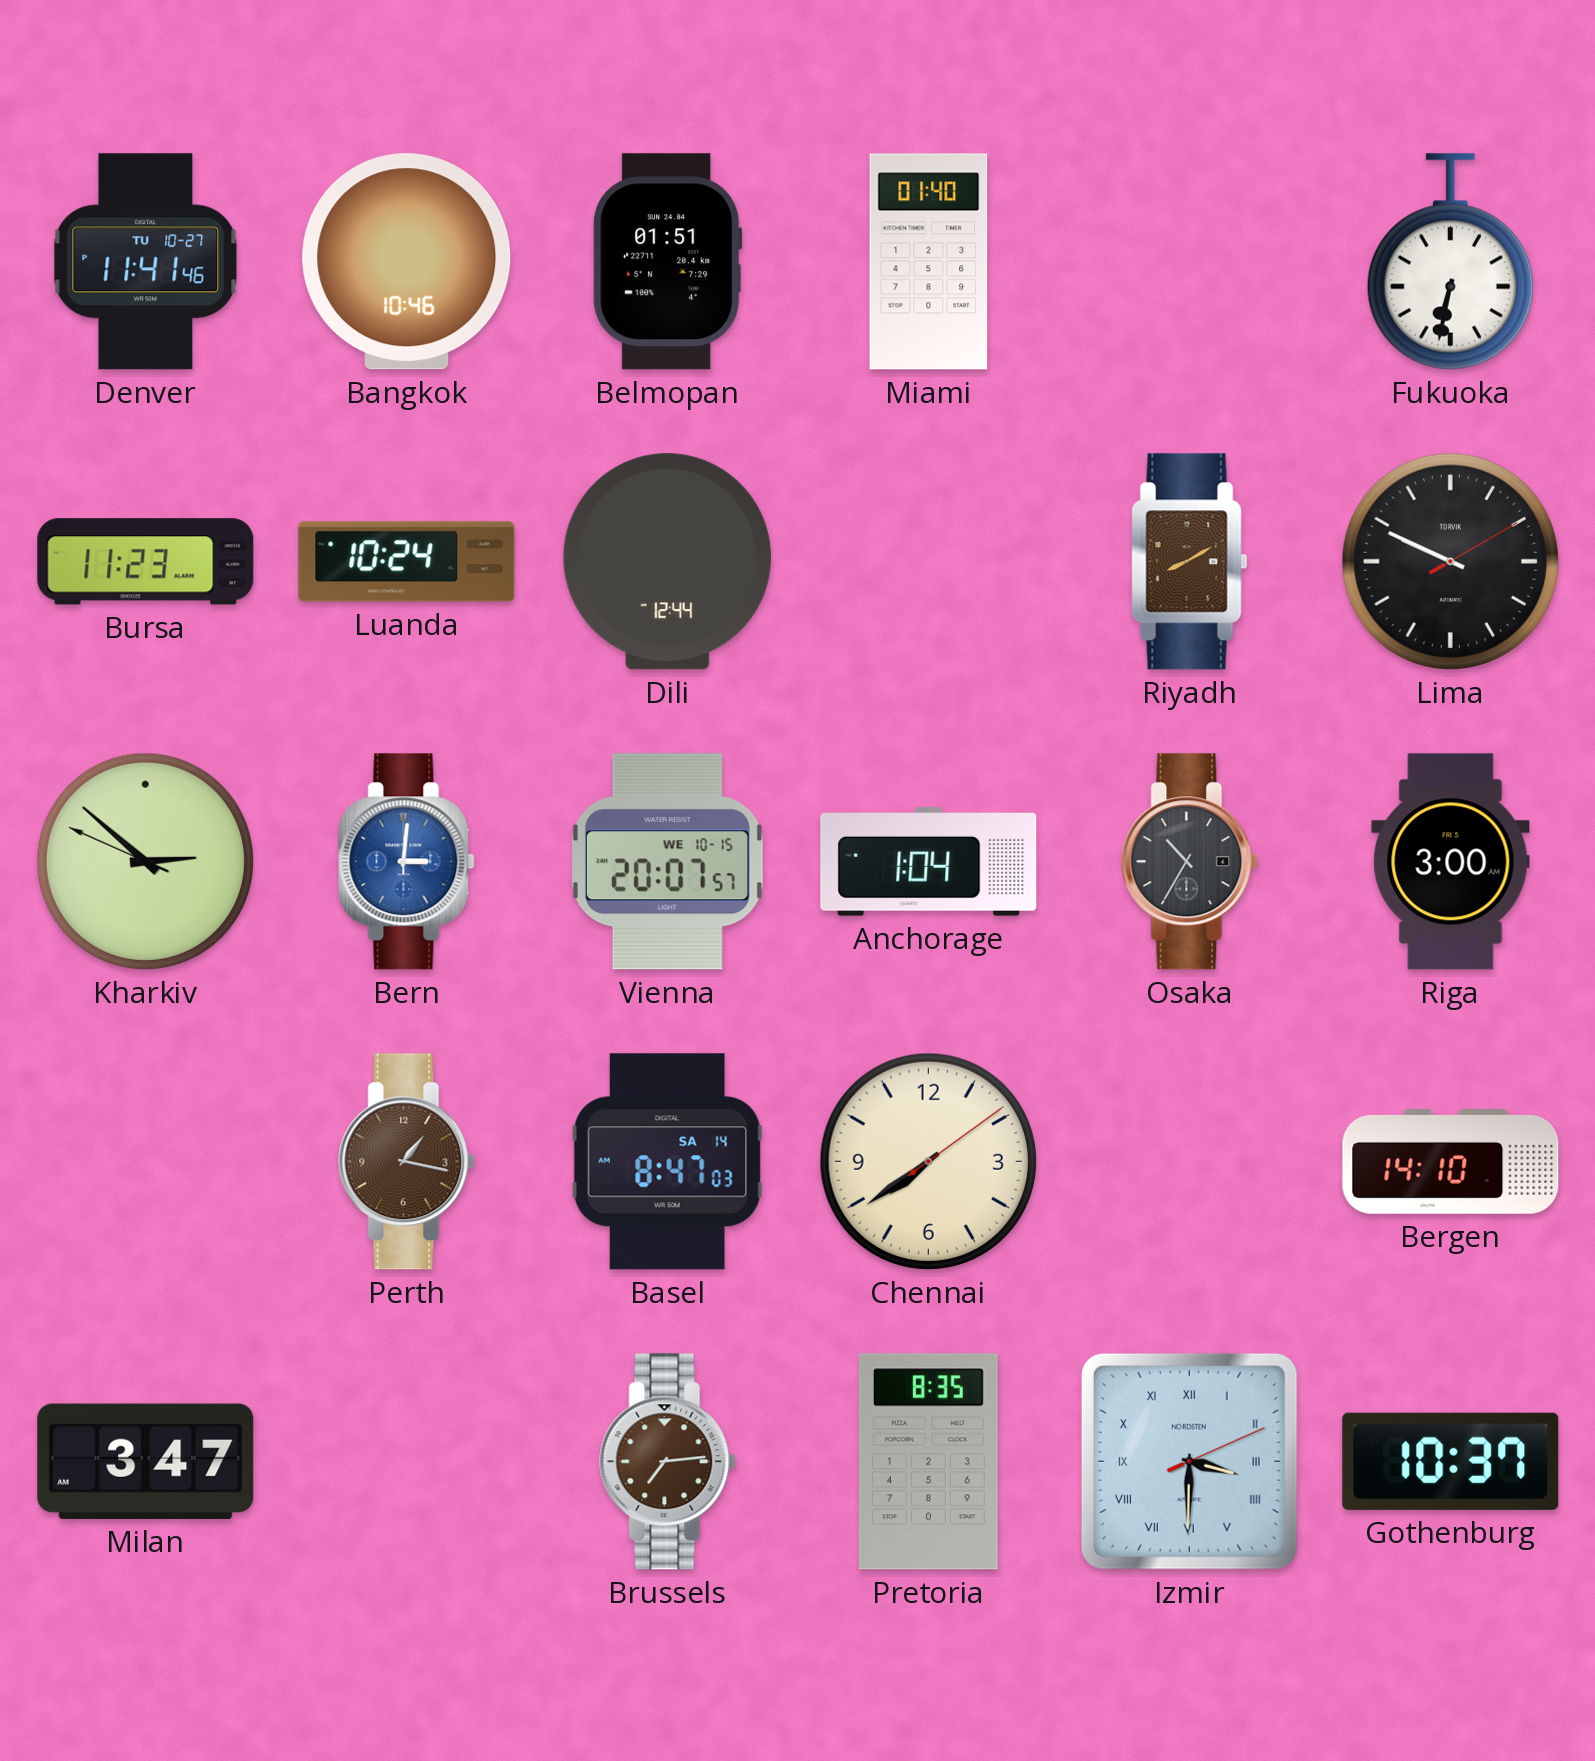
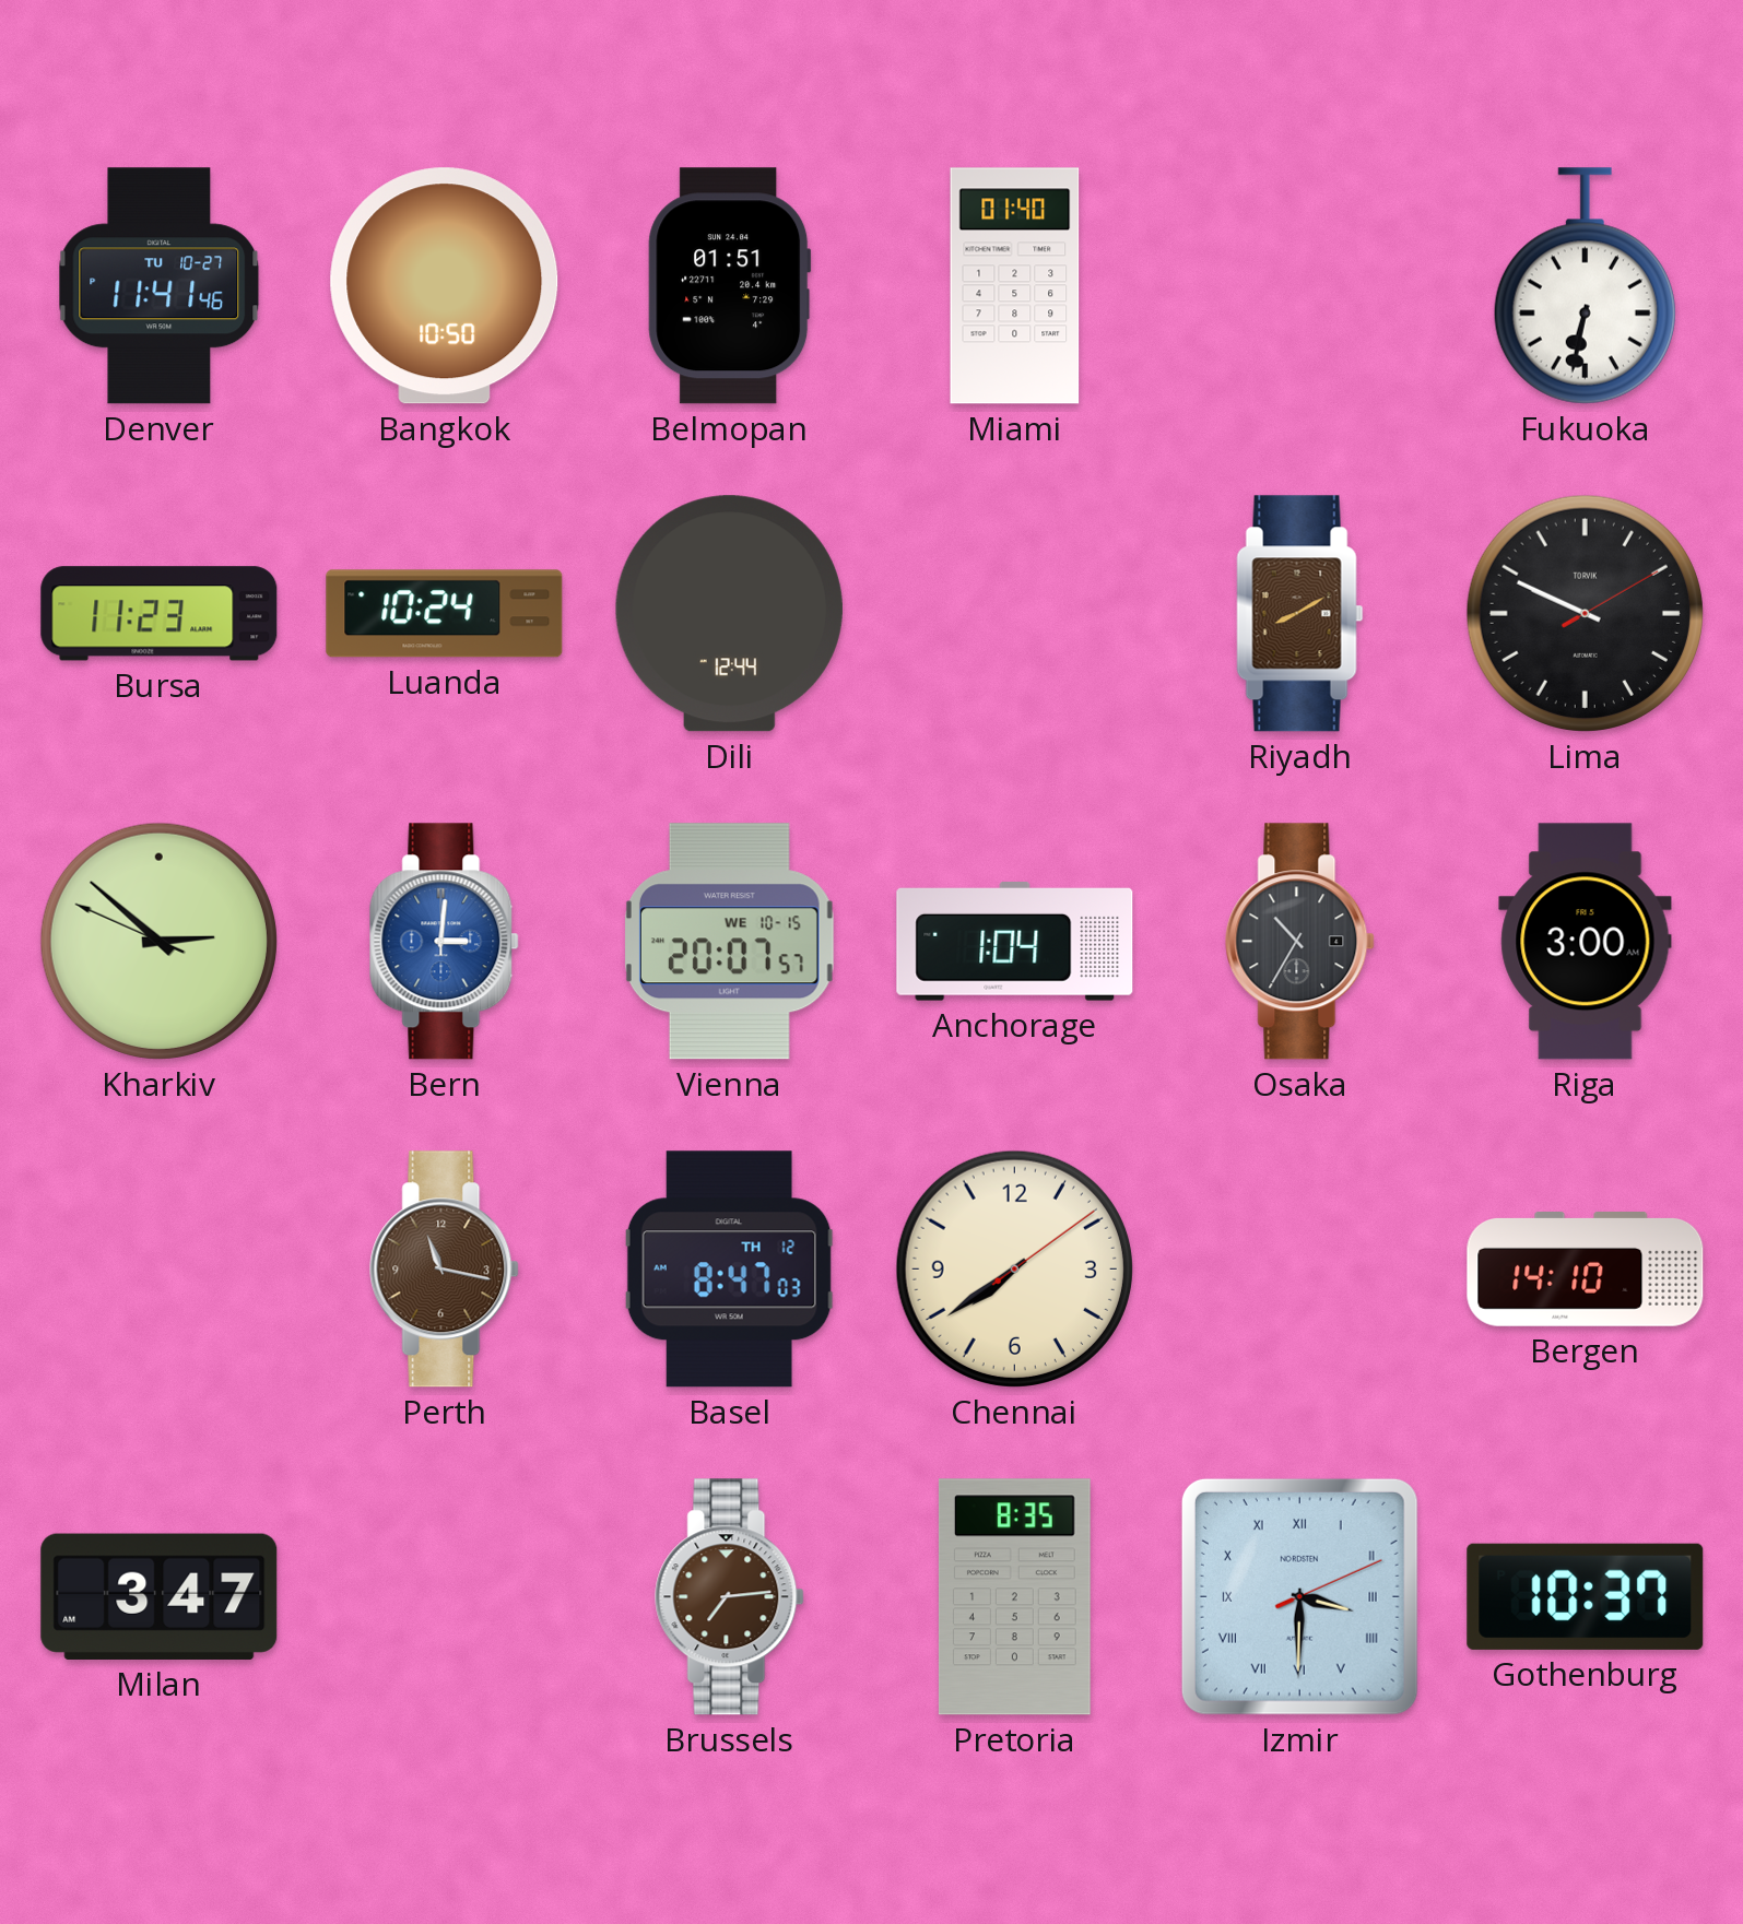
Bangkok: 10:46 -> 10:50 (445, 286)
Perth: 1:17 -> 11:17 (445, 1270)
Basel date: SA 14 -> TH 12 (729, 1270)
